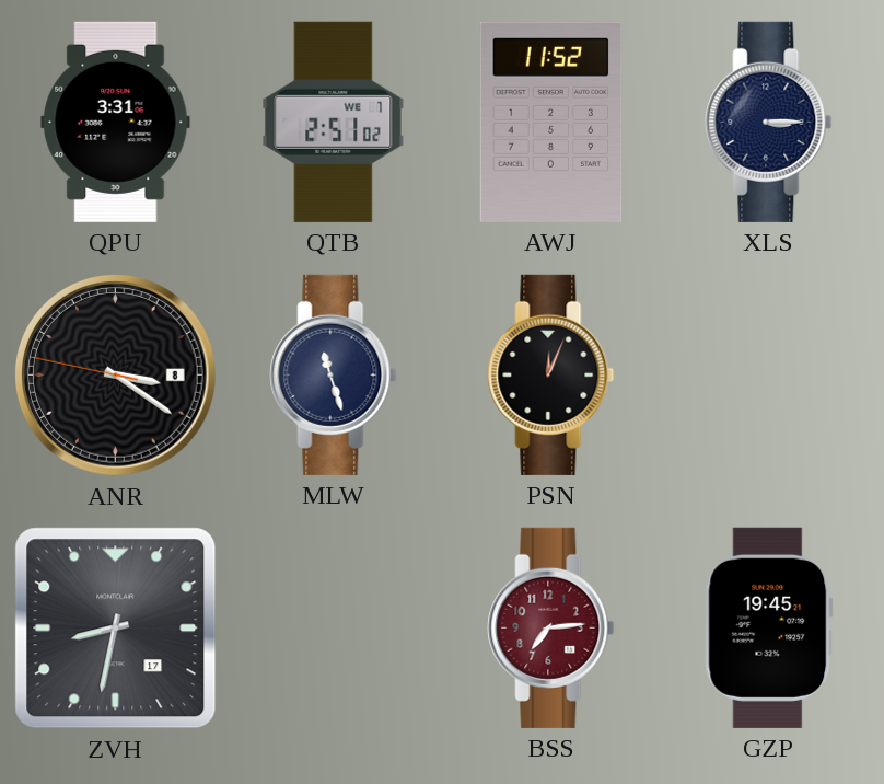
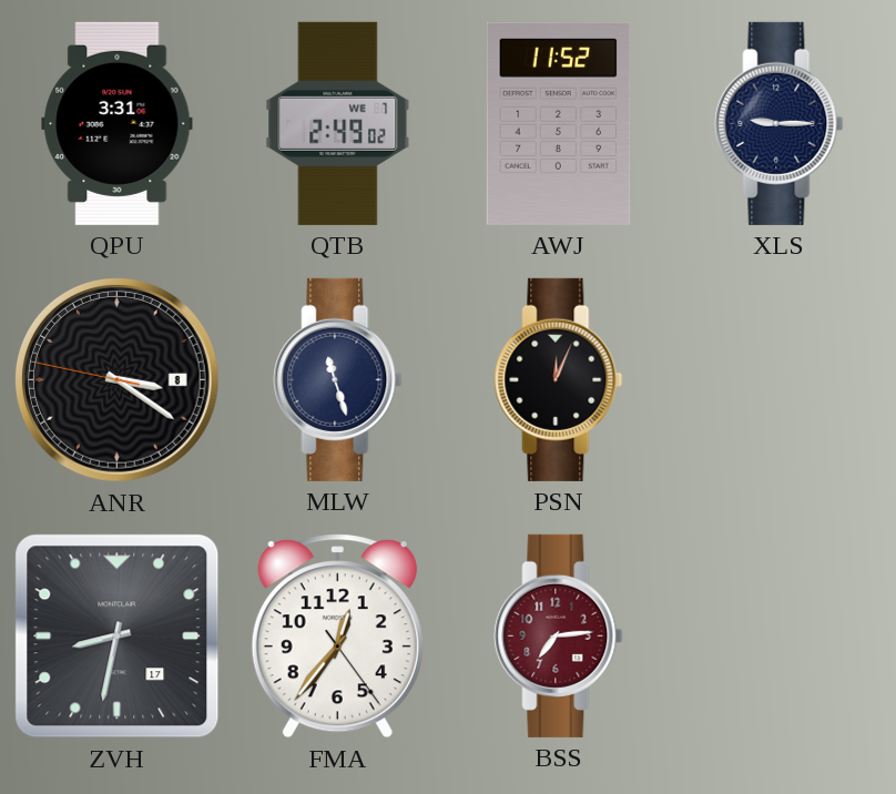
QTB: 2:51 -> 2:49 (338, 123)
XLS: 3:15 -> 9:15 (780, 123)
FMA: none -> 12:36 (337, 637)
GZP: 19:45 -> none (768, 627)
